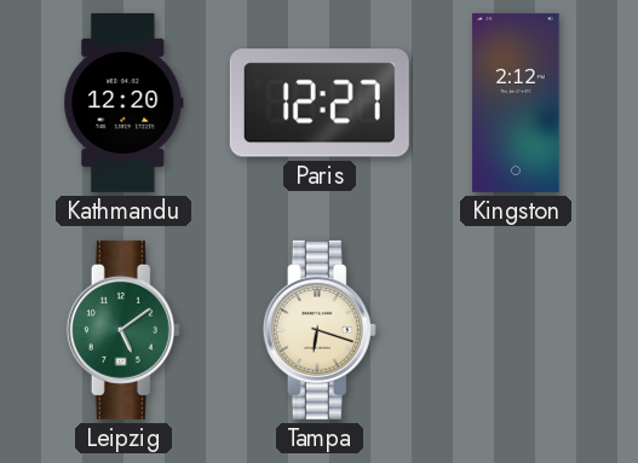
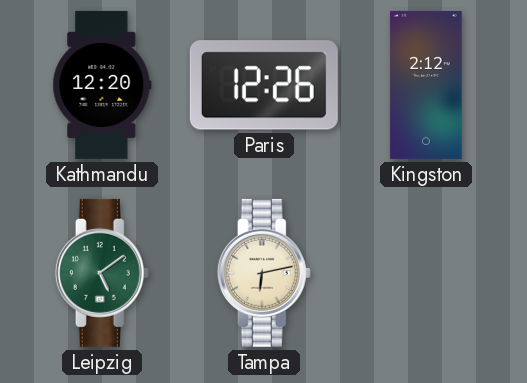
Paris: 12:27 -> 12:26 (264, 85)
Tampa: 6:18 -> 6:13 (264, 273)
